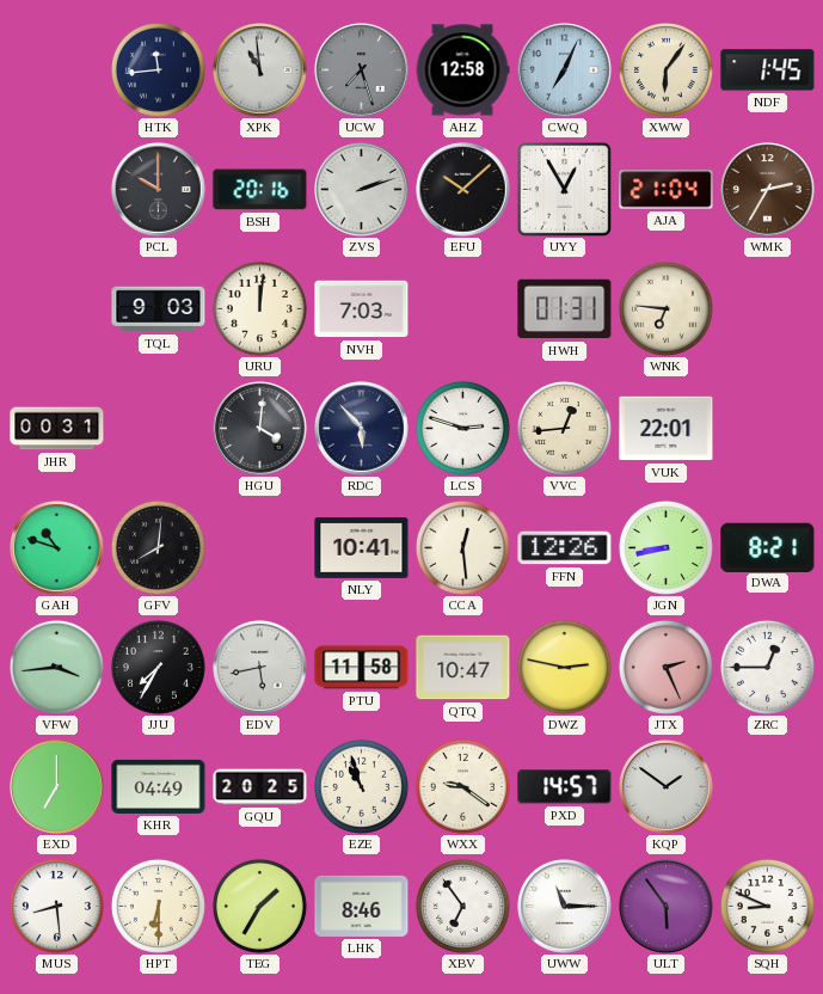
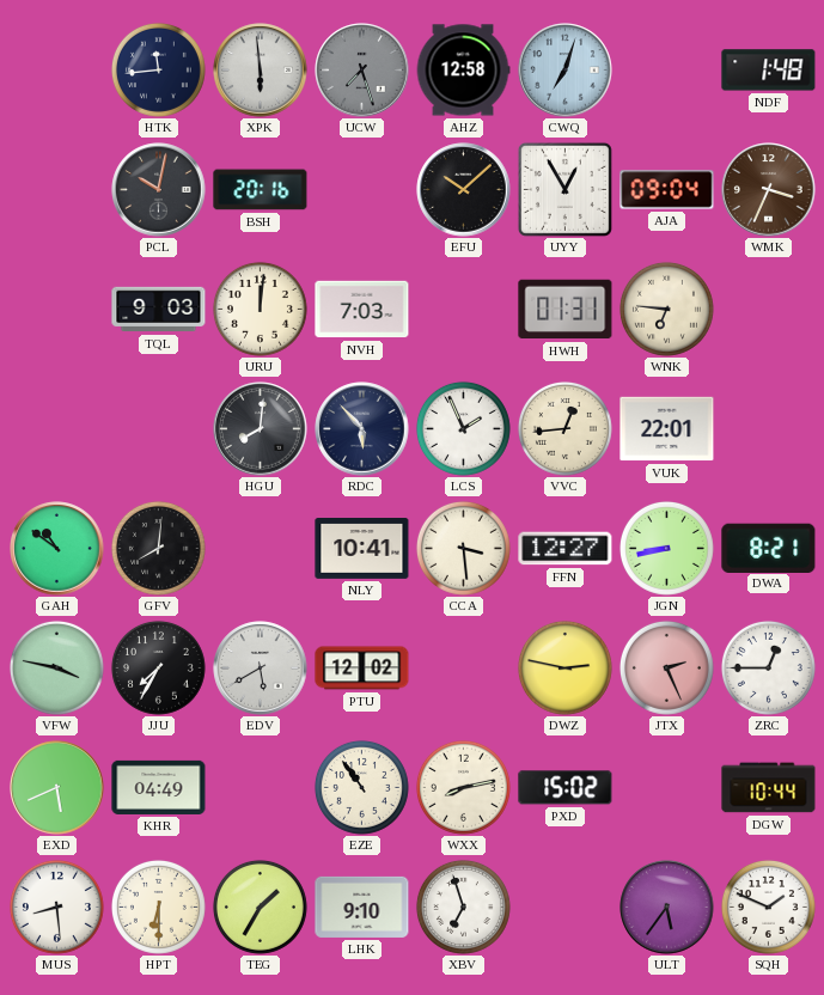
XPK: 10:59 -> 5:59 (261, 71)
CWQ: 7:04 -> 7:03 (566, 71)
XWW: 6:06 -> none (665, 69)
NDF: 1:45 -> 1:48 (769, 71)
PCL: 10:00 -> 10:02 (159, 190)
ZVS: 2:12 -> none (362, 190)
AJA: 21:04 -> 09:04 (667, 190)
WMK: 2:35 -> 3:34 (769, 190)
JHR: 00:31 -> none (57, 429)
HGU: 4:01 -> 8:01 (261, 429)
LCS: 2:48 -> 1:56 (463, 428)
GAH: 10:48 -> 10:51 (57, 549)
CCA: 12:29 -> 3:29 (463, 548)
FFN: 12:26 -> 12:27 (566, 549)
VFW: 3:44 -> 3:47 (56, 667)
EDV: 5:43 -> 5:40 (261, 669)
PTU: 11:58 -> 12:02 (362, 669)
QTQ: 10:47 -> none (463, 668)
EXD: 7:00 -> 5:41 (57, 788)
GQU: 20:25 -> none (260, 787)
EZE: 10:57 -> 10:54 (361, 787)
WXX: 9:21 -> 8:13 (463, 787)
PXD: 14:57 -> 15:02 (566, 788)
KQP: 1:51 -> none (667, 787)
DGW: none -> 10:44 (769, 788)
LHK: 8:46 -> 9:10 (362, 907)
XBV: 6:54 -> 6:57 (463, 907)
UWW: 11:15 -> none (565, 907)
ULT: 5:54 -> 5:36 (667, 908)
SQH: 8:49 -> 1:49 (768, 907)
